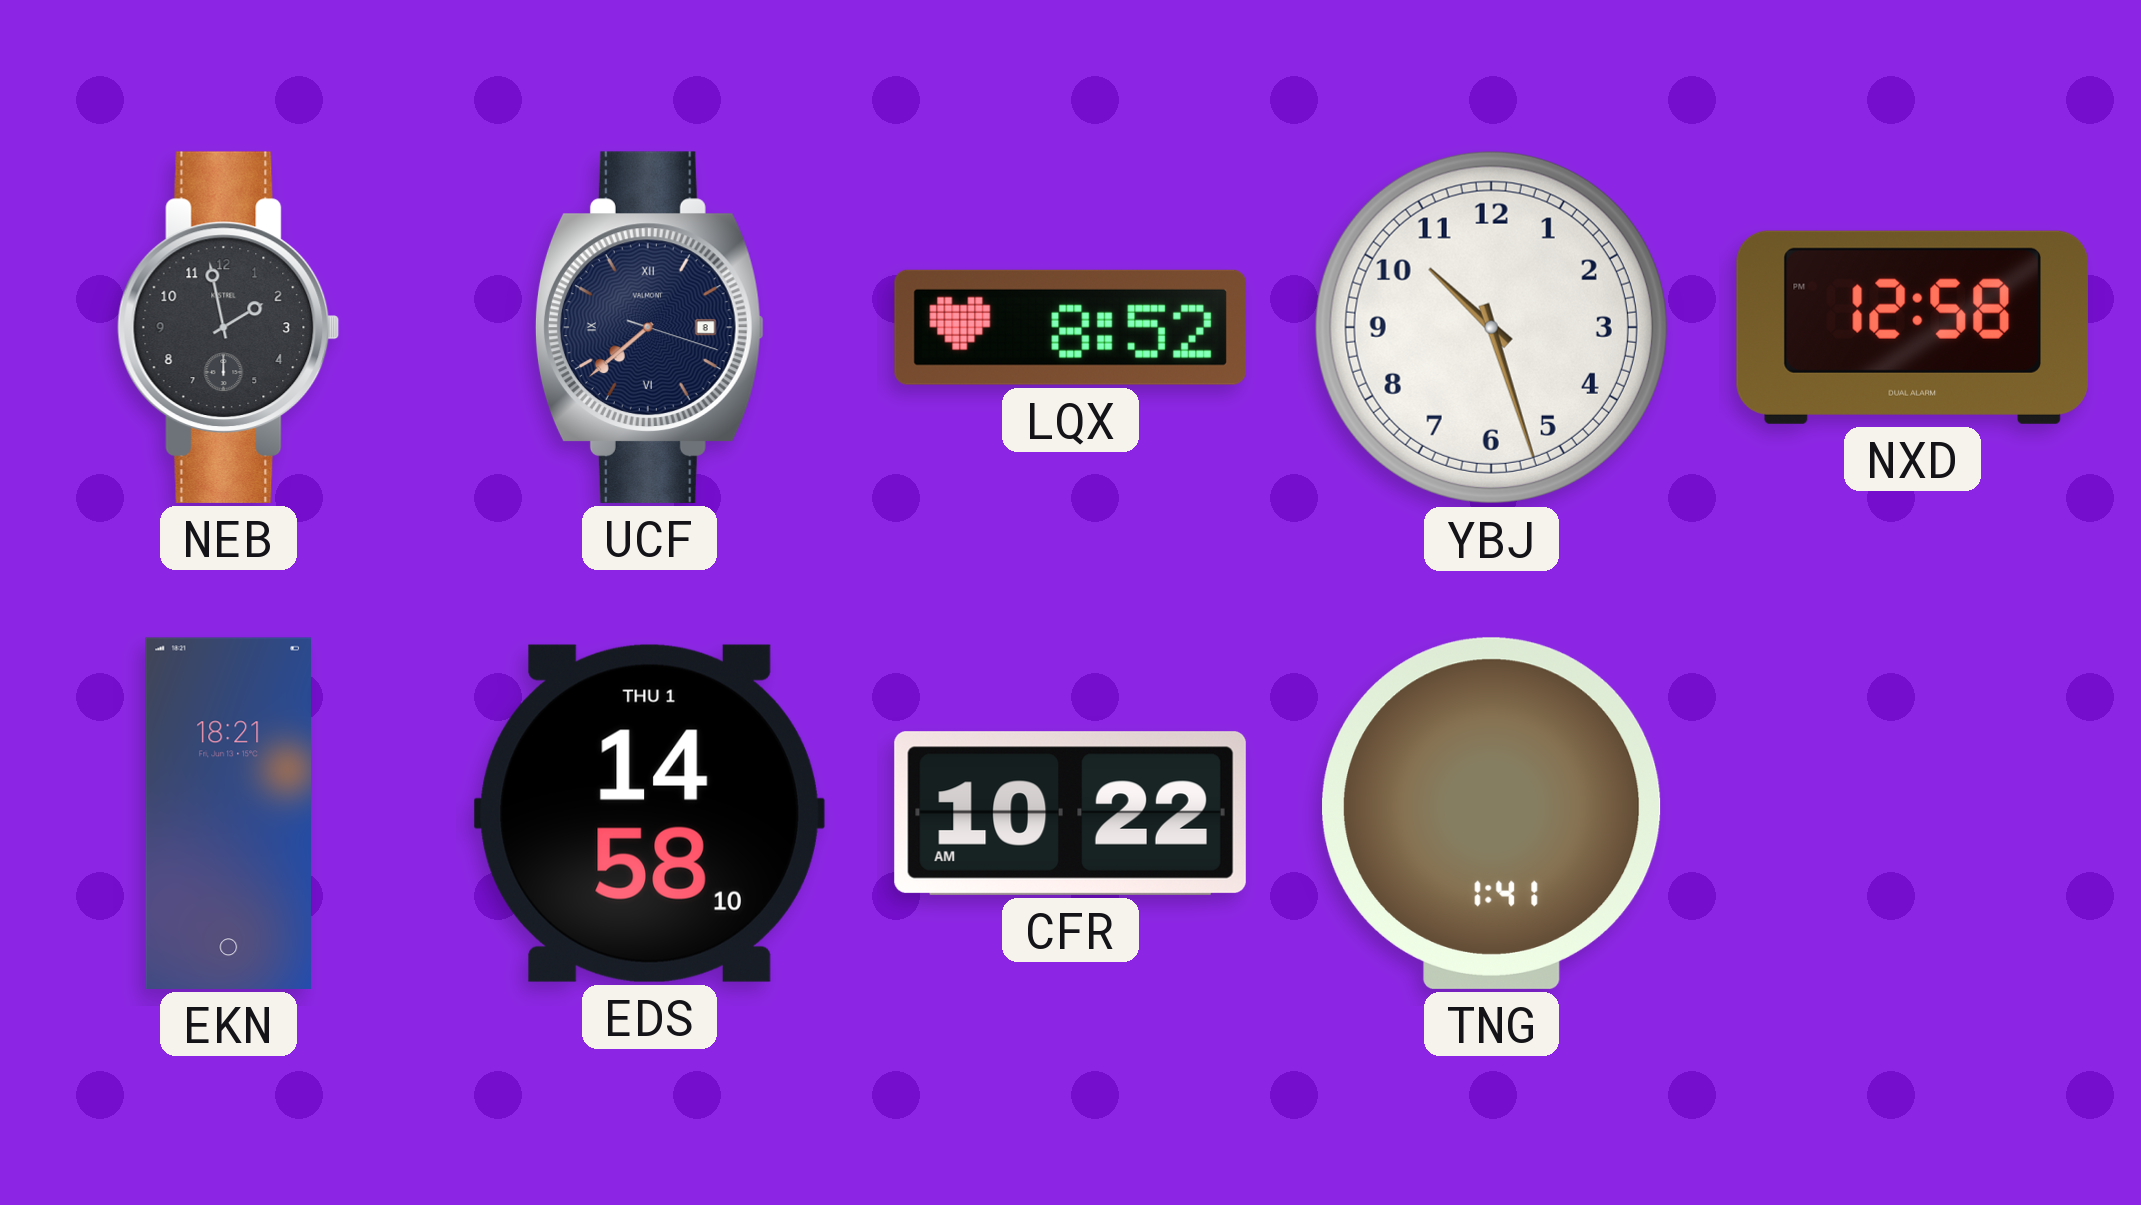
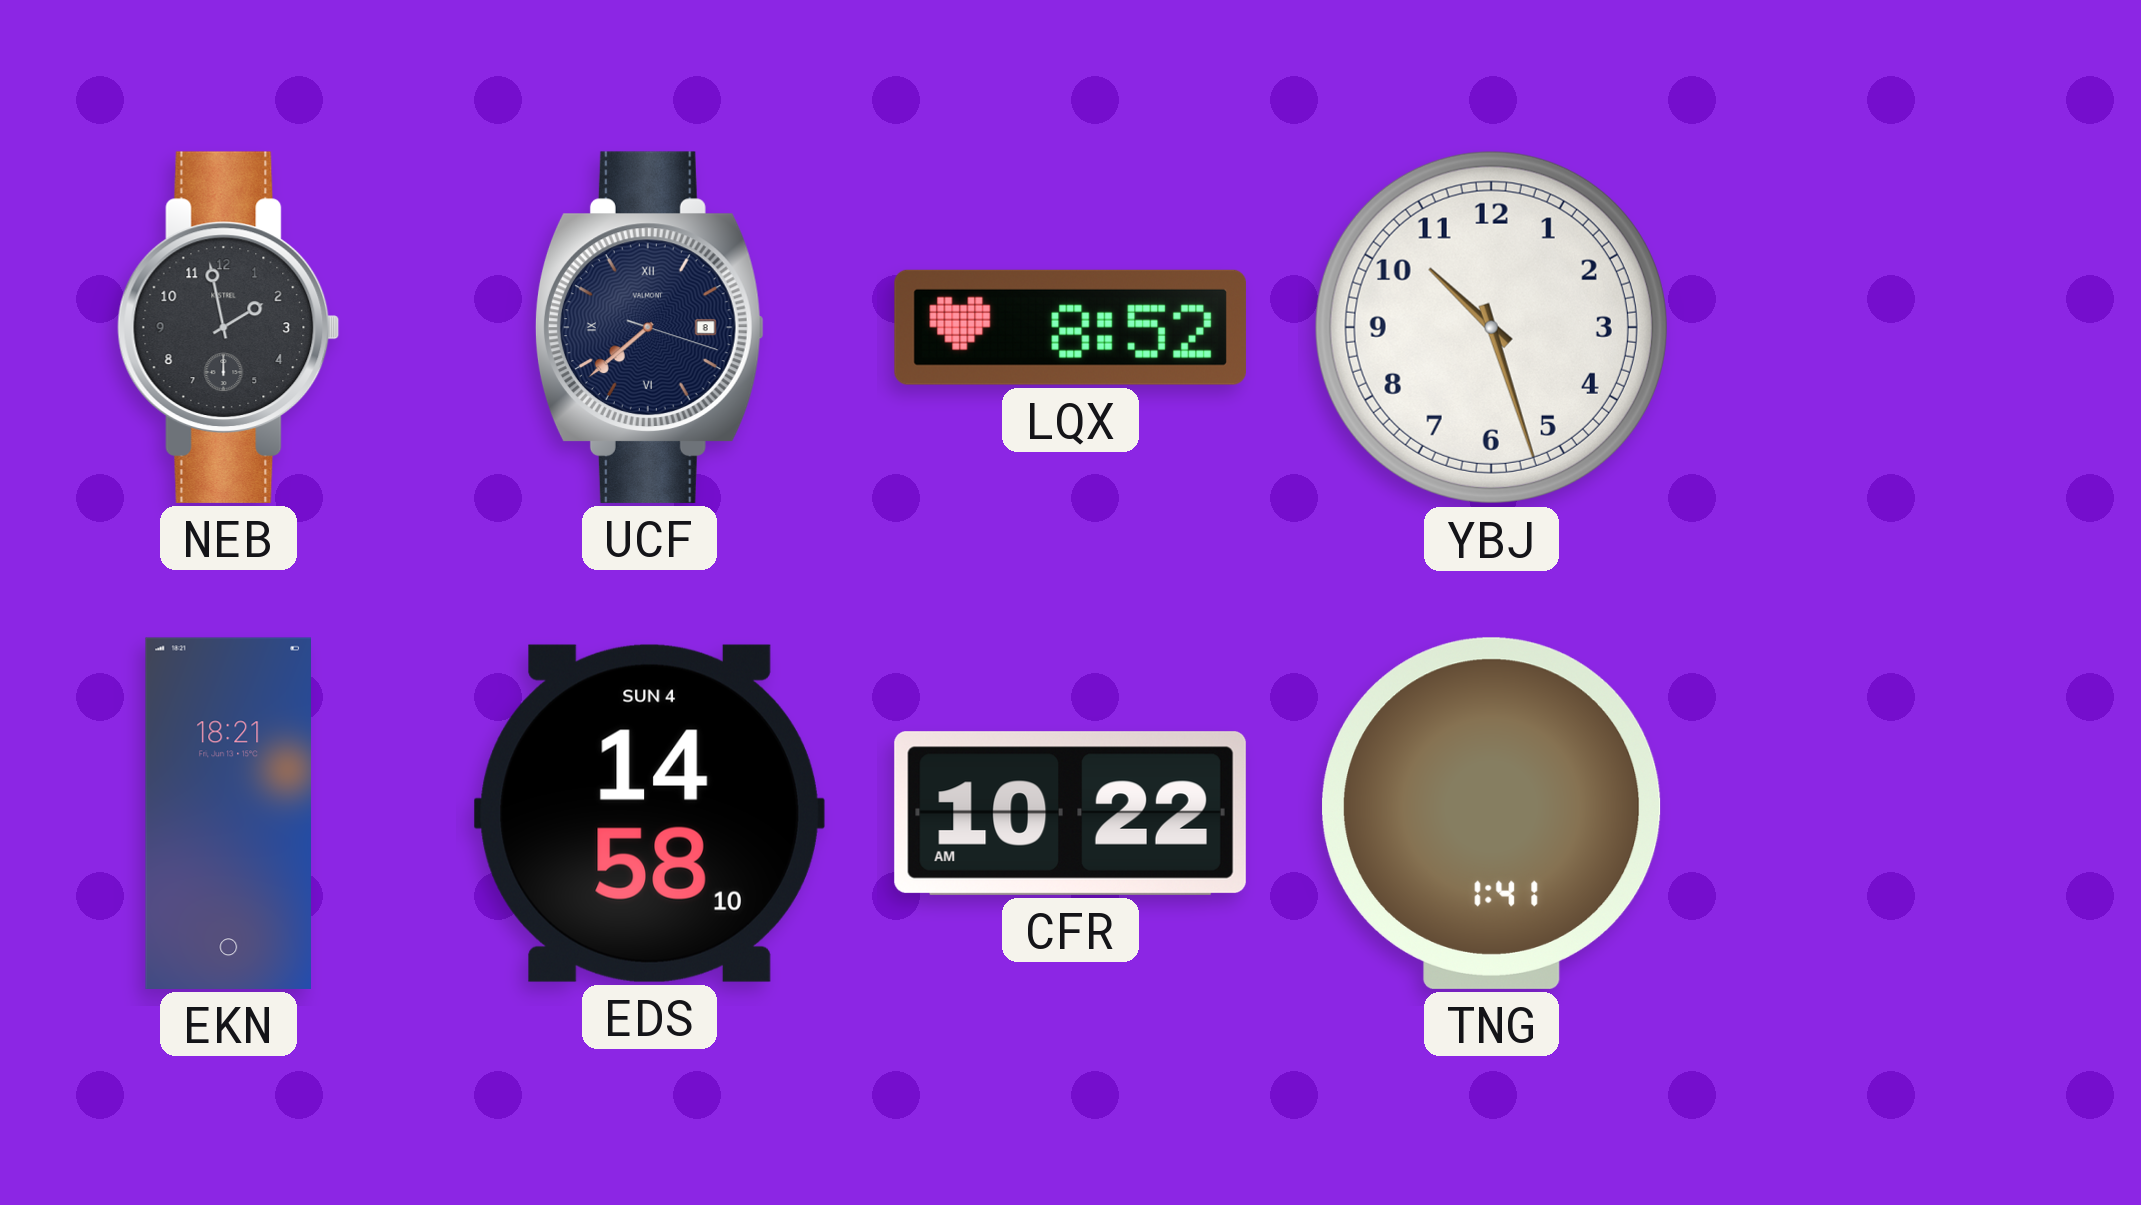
NXD: 12:58 -> none (1912, 327)
EDS date: THU 1 -> SUN 4 (649, 813)
